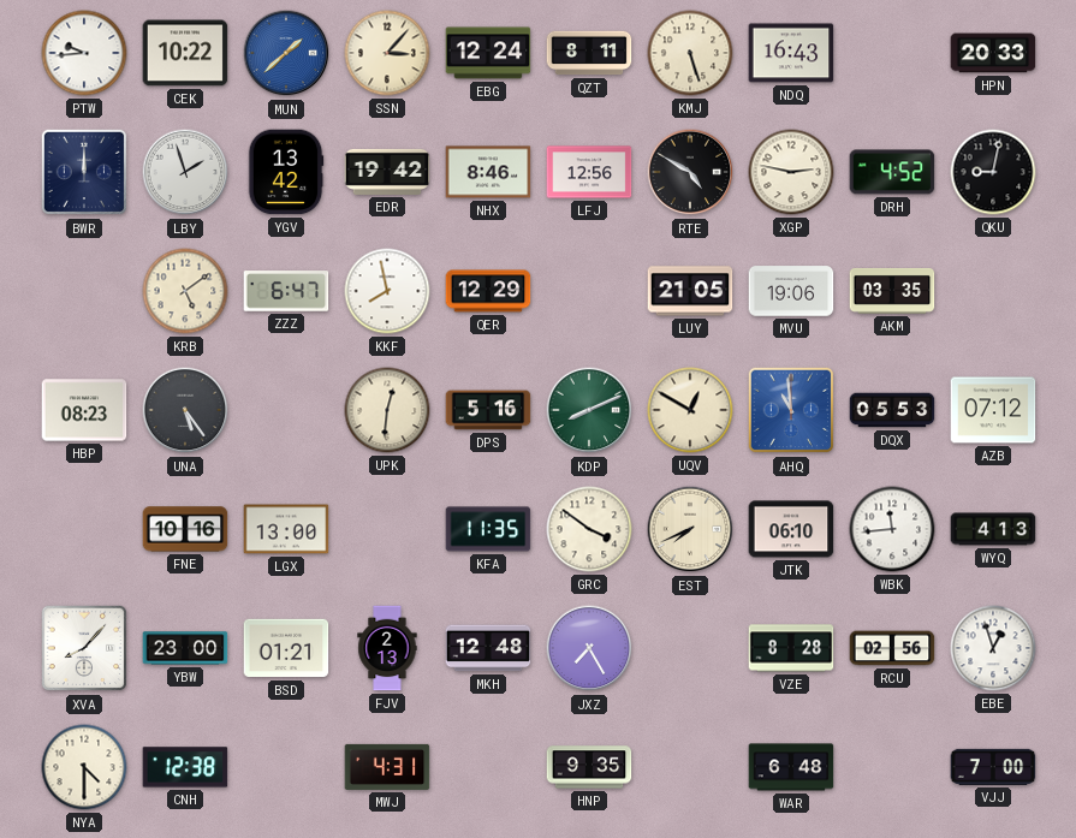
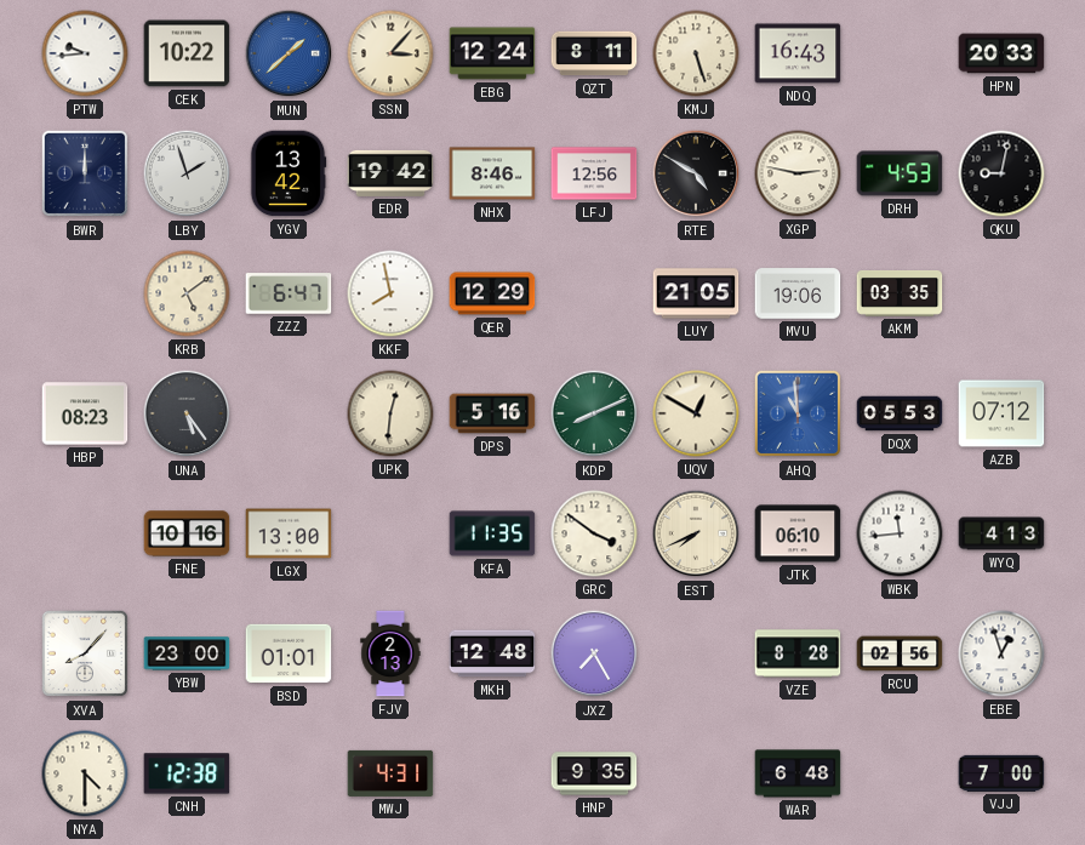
DRH: 4:52 -> 4:53 (900, 173)
BSD: 01:21 -> 01:01 (289, 653)
